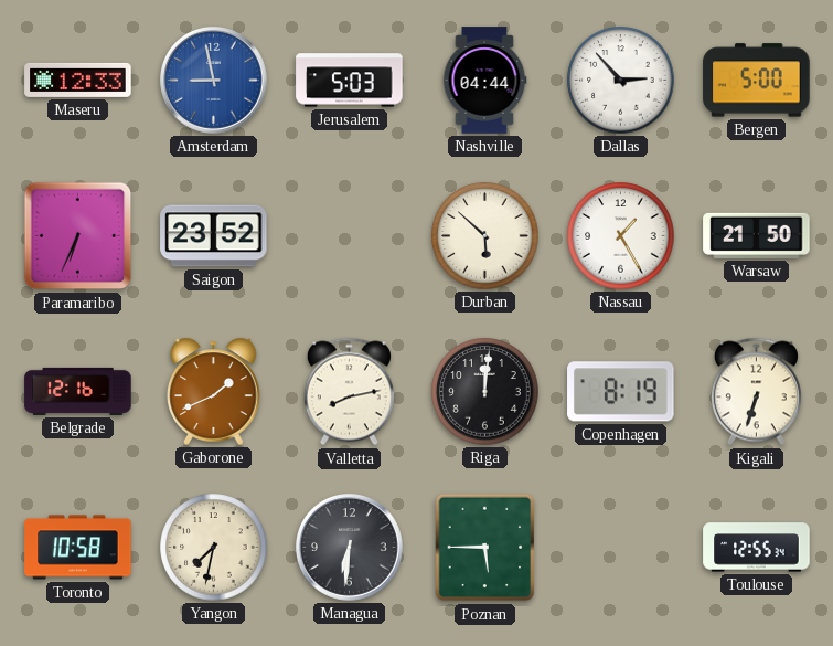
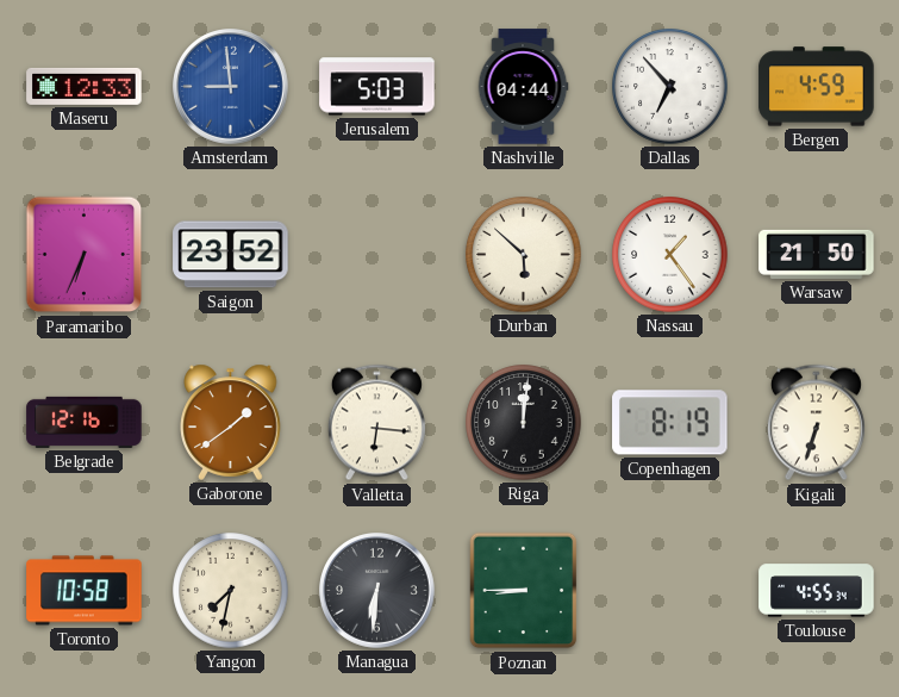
Amsterdam: 8:58 -> 8:59 (231, 87)
Dallas: 2:53 -> 6:53 (670, 87)
Bergen: 5:00 -> 4:59 (817, 87)
Nassau: 1:25 -> 1:24 (670, 255)
Gaborone: 1:41 -> 1:39 (231, 422)
Valletta: 8:13 -> 6:16 (376, 423)
Poznan: 5:45 -> 8:45 (524, 591)
Toulouse: 12:55 -> 4:55 (817, 591)
